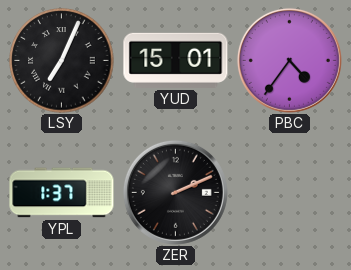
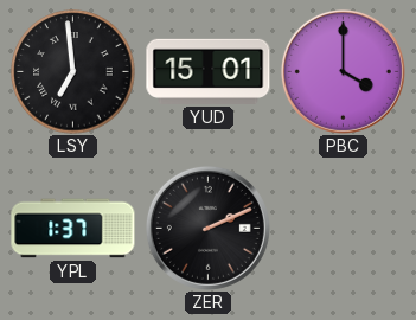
LSY: 7:04 -> 6:59 (73, 72)
PBC: 4:36 -> 4:00 (343, 71)
